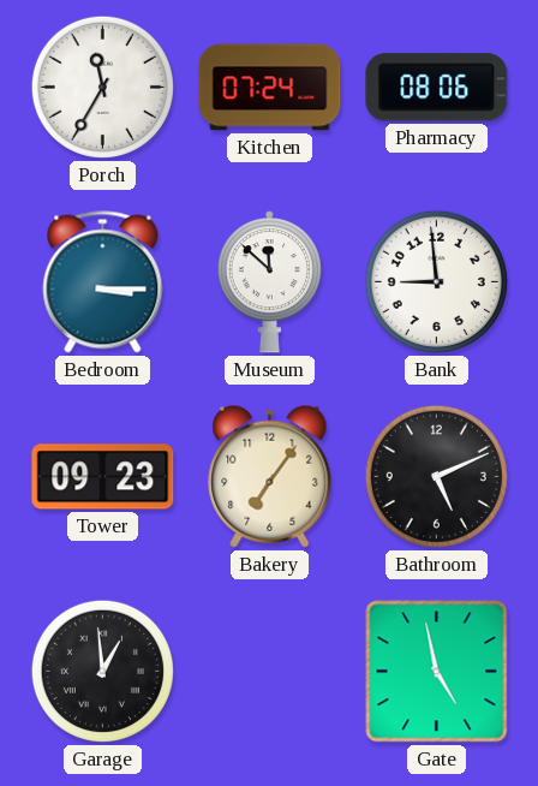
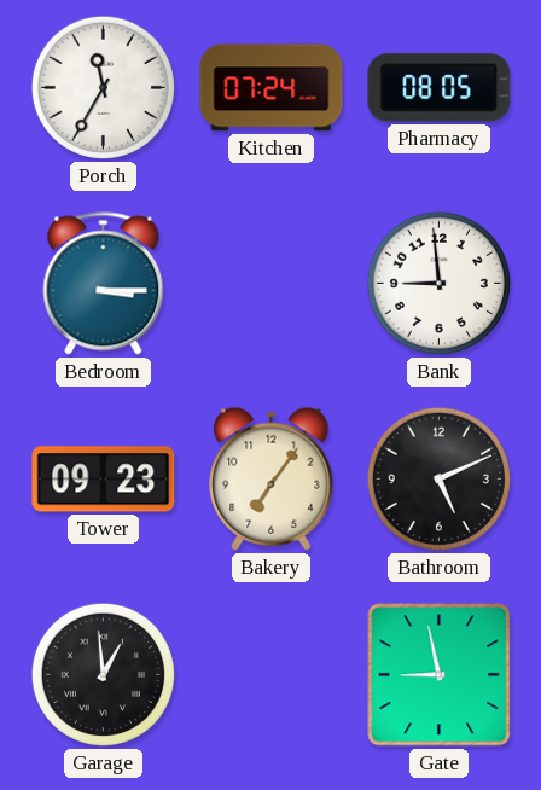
Pharmacy: 08:06 -> 08:05 (440, 88)
Museum: 11:52 -> none (269, 282)
Gate: 4:58 -> 8:58 (440, 675)
